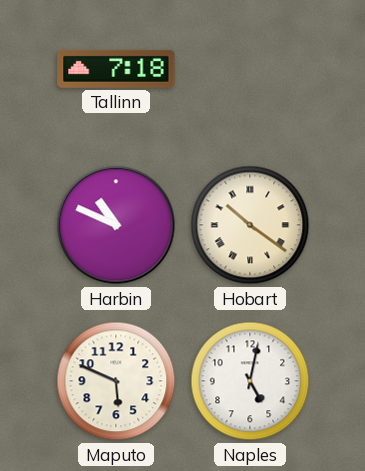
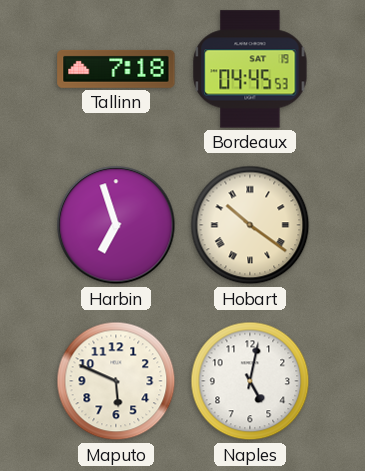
Bordeaux: none -> 04:45 (250, 69)
Harbin: 10:49 -> 6:57 (116, 225)
